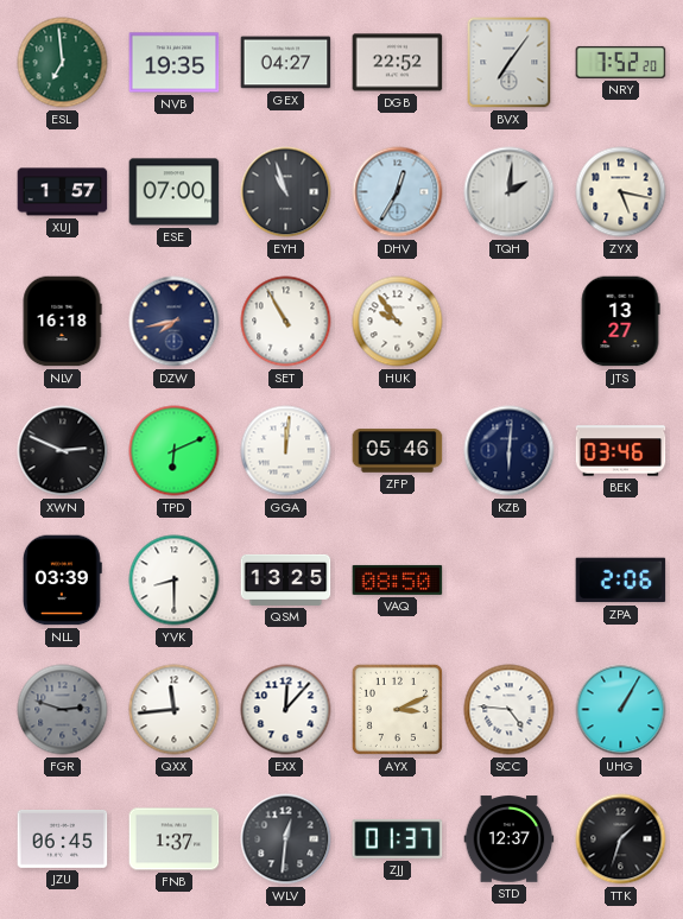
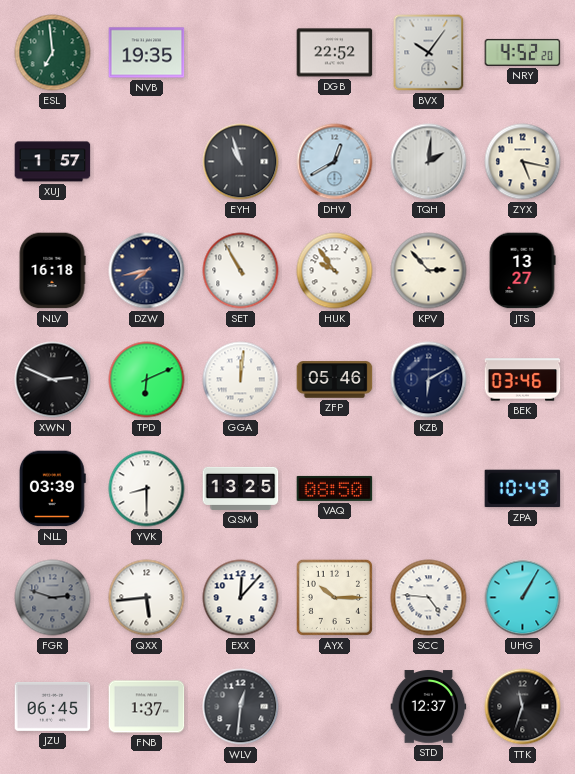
GEX: 04:27 -> none (286, 63)
BVX: 7:06 -> 10:06 (429, 53)
NRY: 7:52 -> 4:52 (523, 52)
ESE: 07:00 -> none (175, 192)
DHV: 12:35 -> 12:40 (335, 162)
KPV: none -> 2:53 (429, 271)
KZB: 6:01 -> 6:10 (429, 380)
ZPA: 2:06 -> 10:49 (523, 489)
QXX: 11:44 -> 5:44 (147, 598)
AYX: 3:11 -> 10:15 (334, 597)
ZJJ: 01:37 -> none (398, 838)
TTK: 1:33 -> 11:33 (523, 707)
